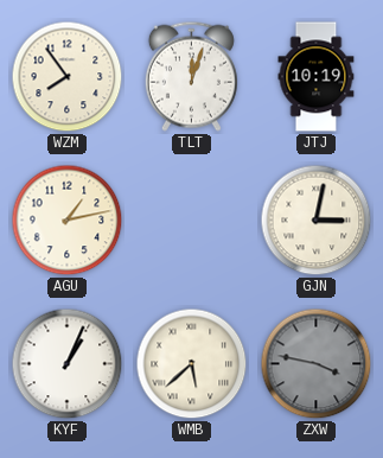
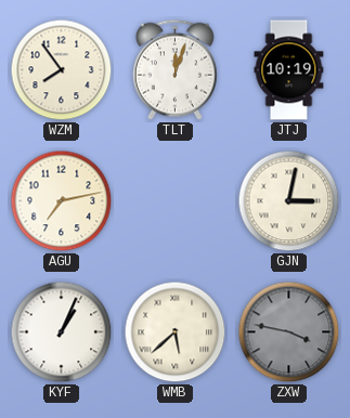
AGU: 1:13 -> 7:13 (62, 201)
